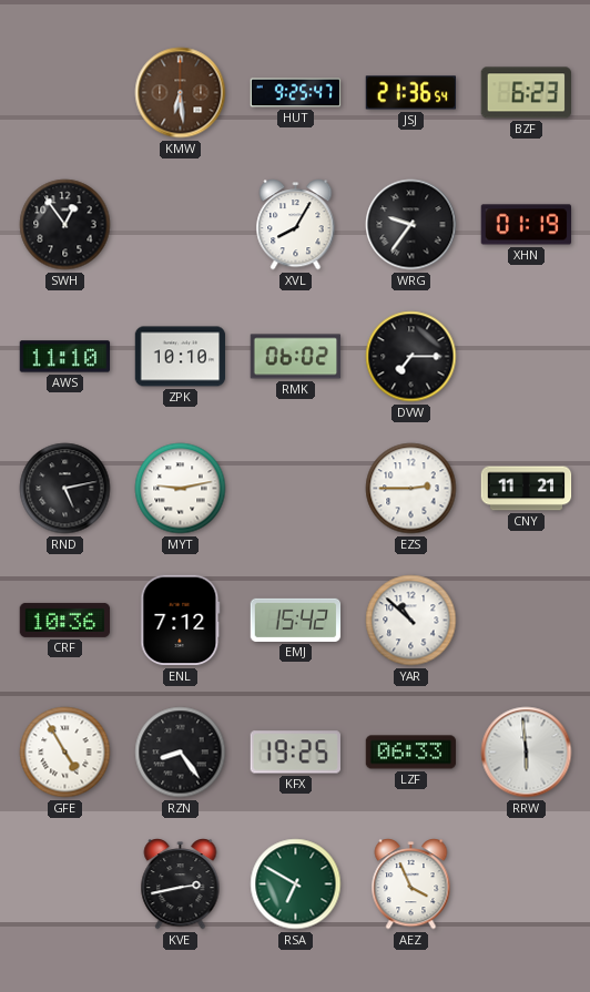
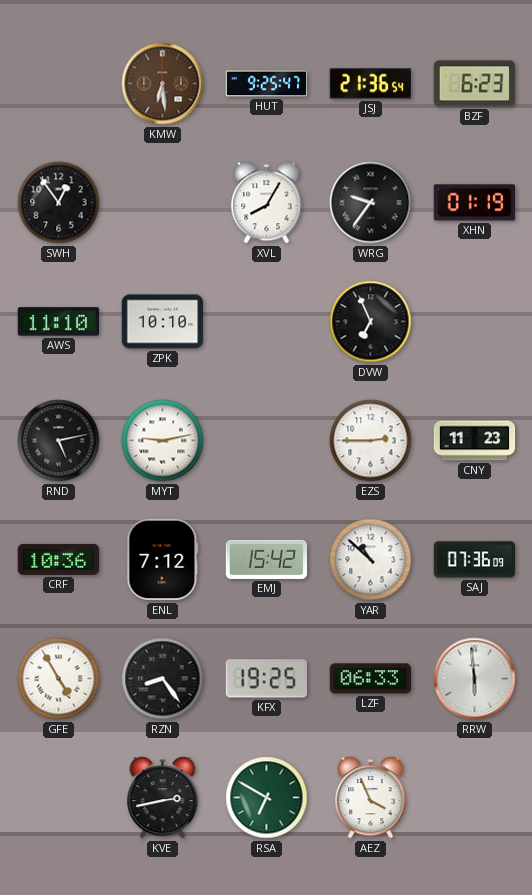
RMK: 06:02 -> none (296, 357)
DVW: 7:15 -> 6:56 (371, 322)
CNY: 11:21 -> 11:23 (475, 441)
SAJ: none -> 07:36 (475, 560)
